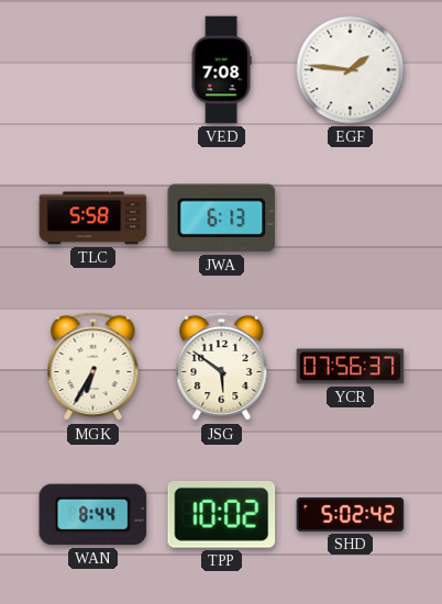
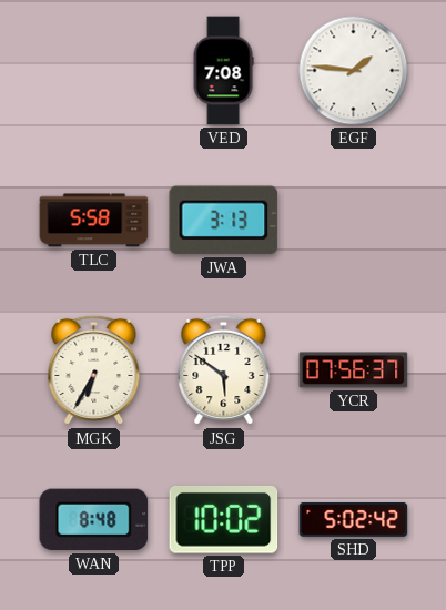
JWA: 6:13 -> 3:13 (224, 221)
WAN: 8:44 -> 8:48 (94, 520)
